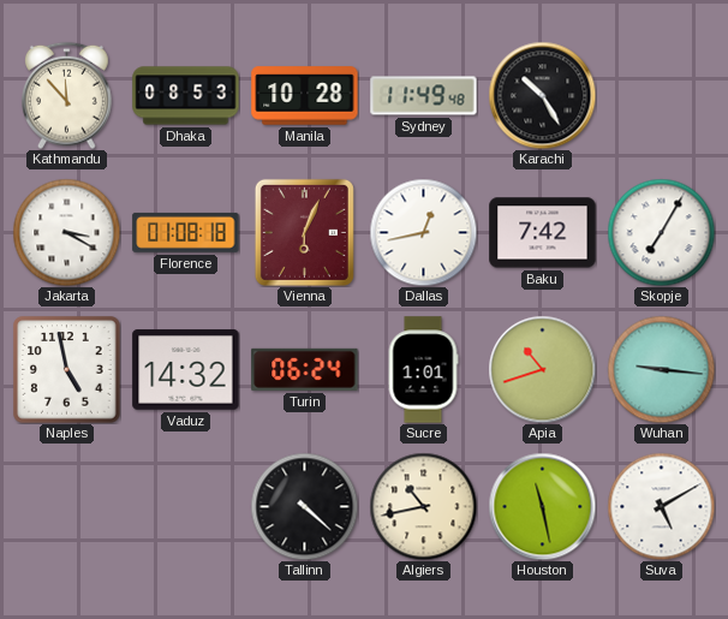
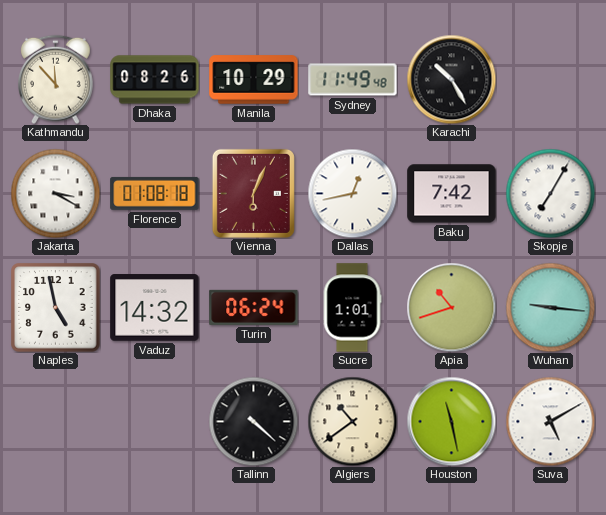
Dhaka: 08:53 -> 08:26 (155, 80)
Manila: 10:28 -> 10:29 (254, 80)
Algiers: 10:43 -> 10:39 (352, 421)
